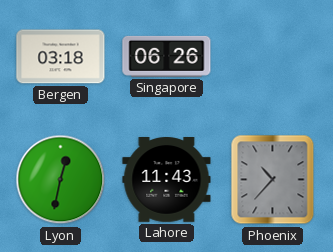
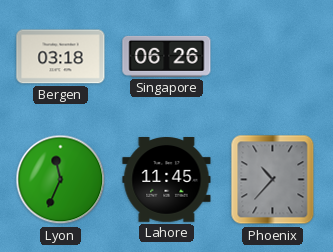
Lyon: 12:32 -> 11:34 (61, 180)
Lahore: 11:43 -> 11:45 (167, 180)
